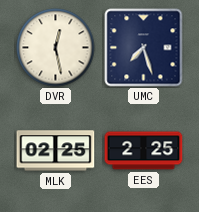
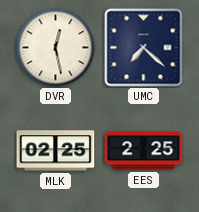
UMC: 7:27 -> 7:22 (144, 48)
